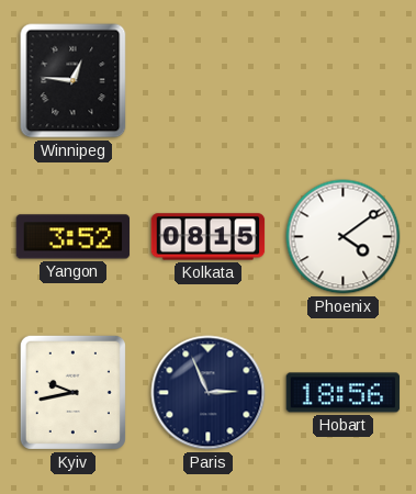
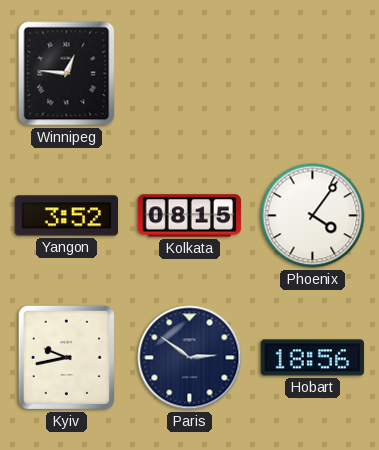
Phoenix: 4:09 -> 4:06 (313, 216)
Paris: 2:56 -> 2:51 (190, 358)
